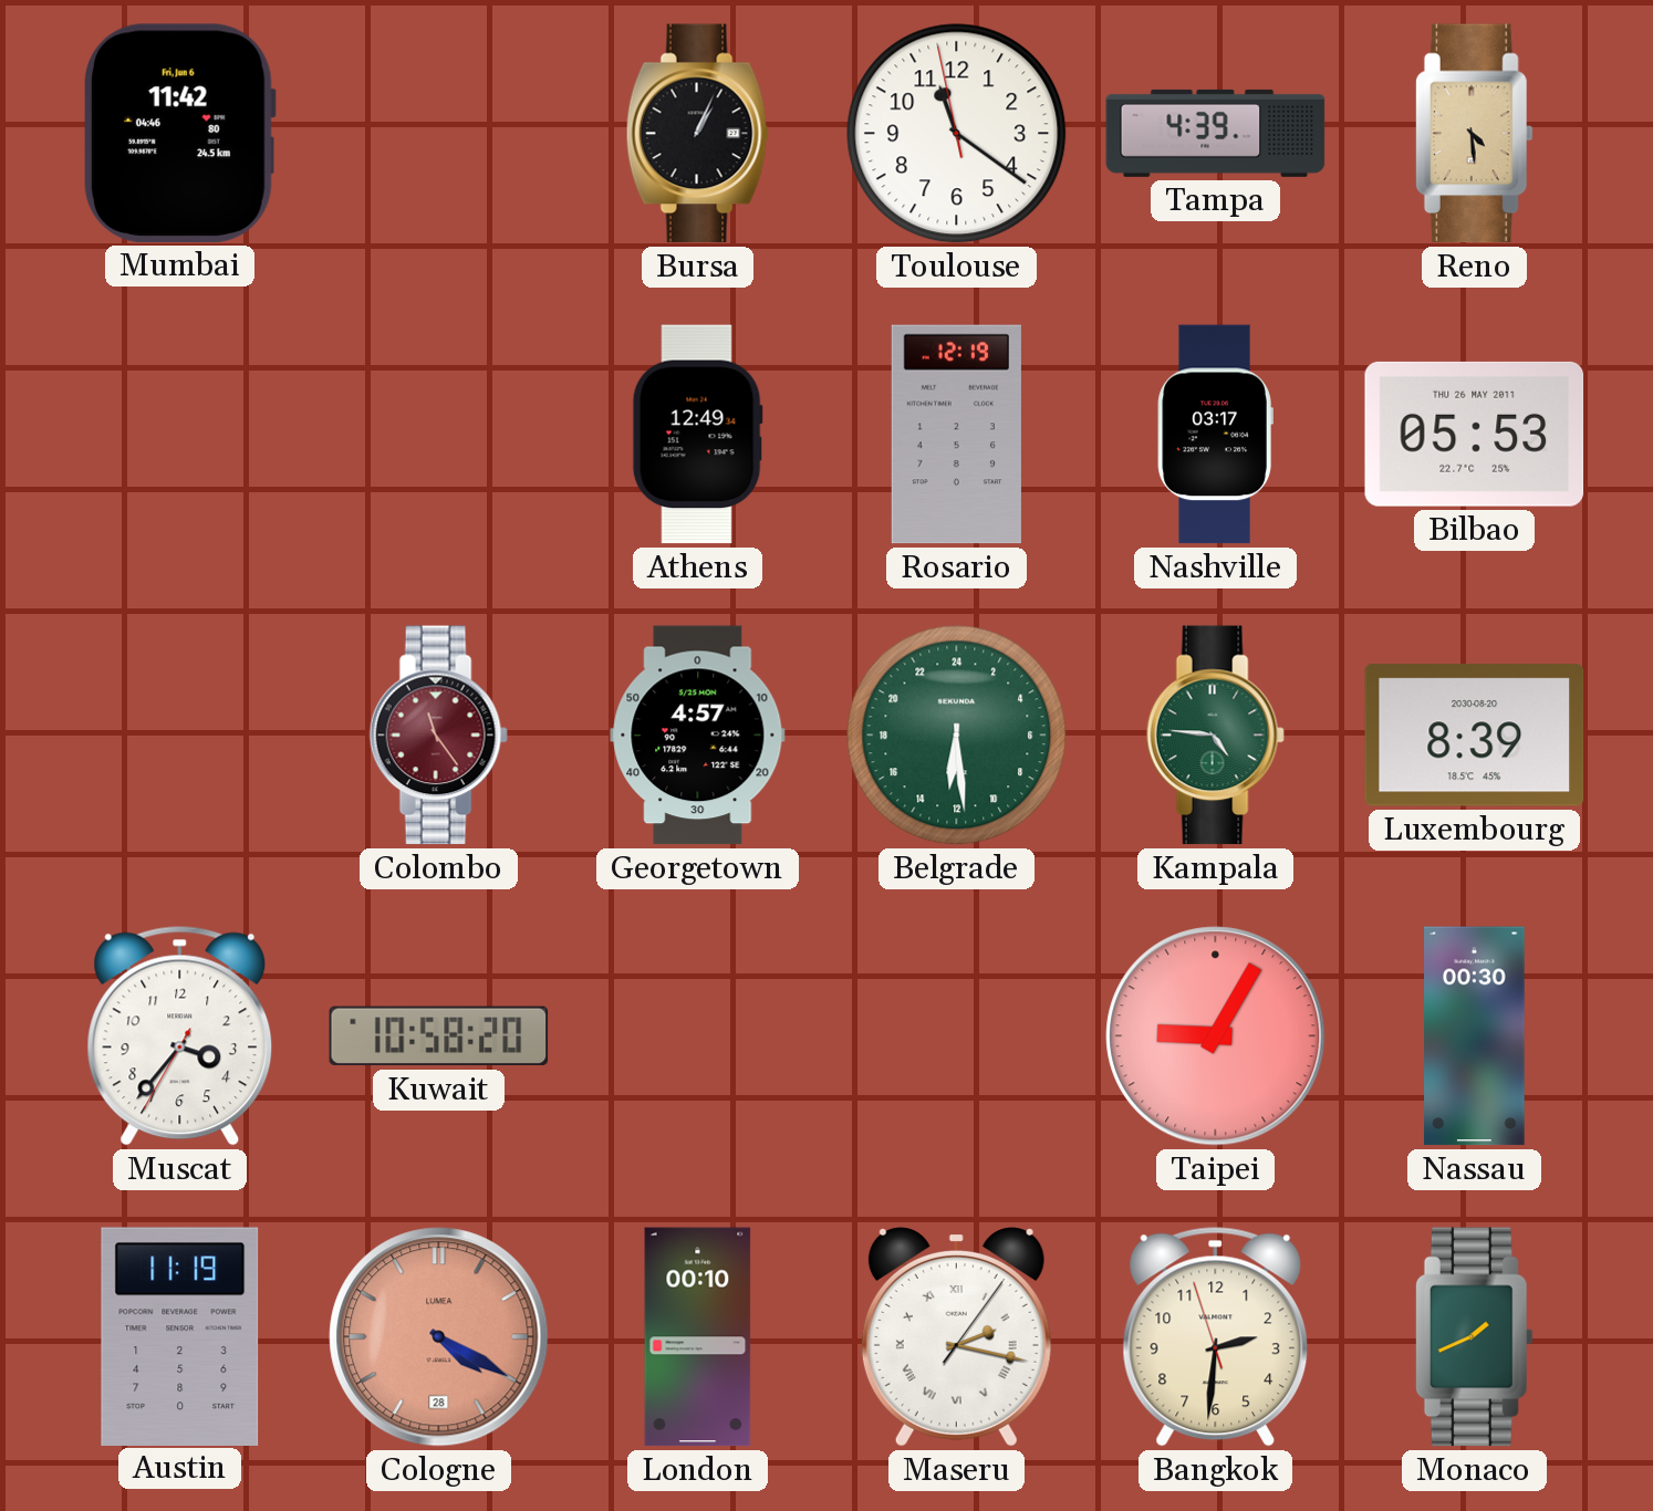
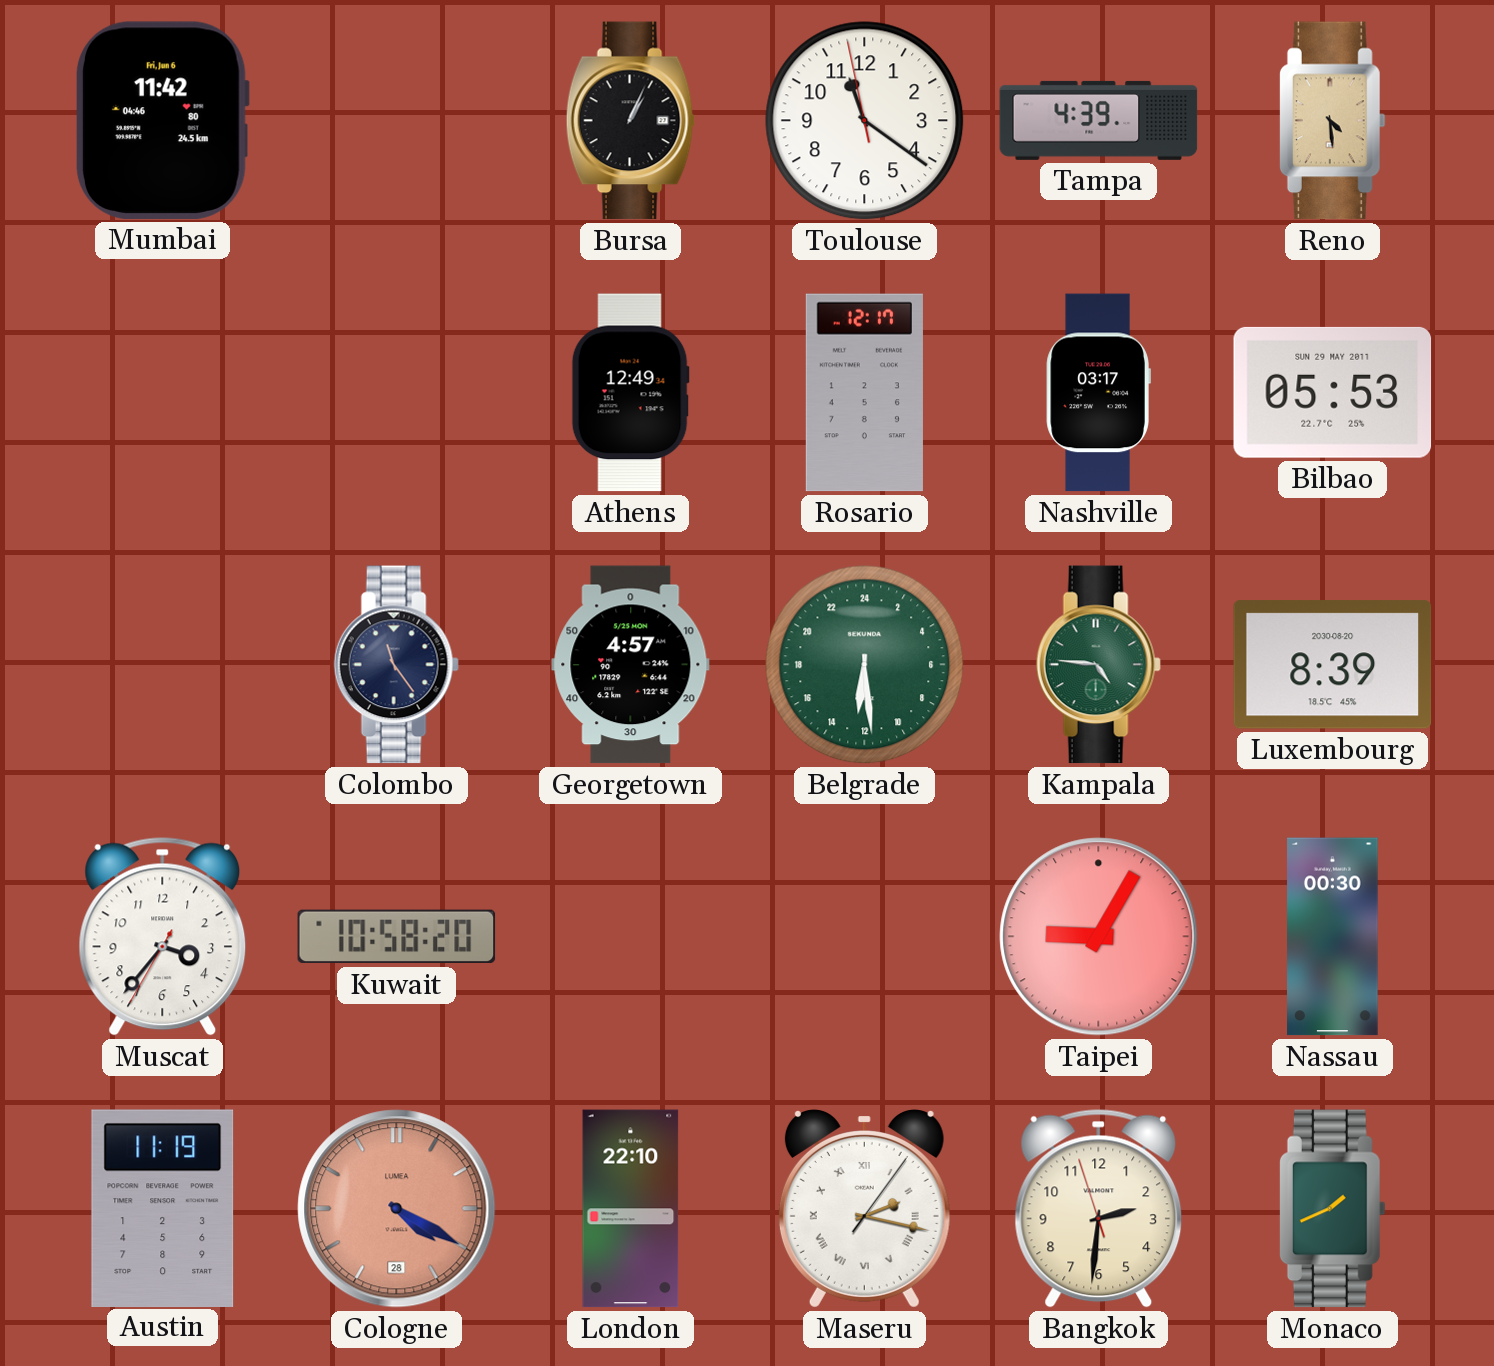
Rosario: 12:19 -> 12:17 (864, 393)
Bilbao date: THU 26 MAY 2011 -> SUN 29 MAY 2011 (1333, 392)
Colombo dial: burgundy -> navy (396, 665)
London: 00:10 -> 22:10 (631, 1209)
